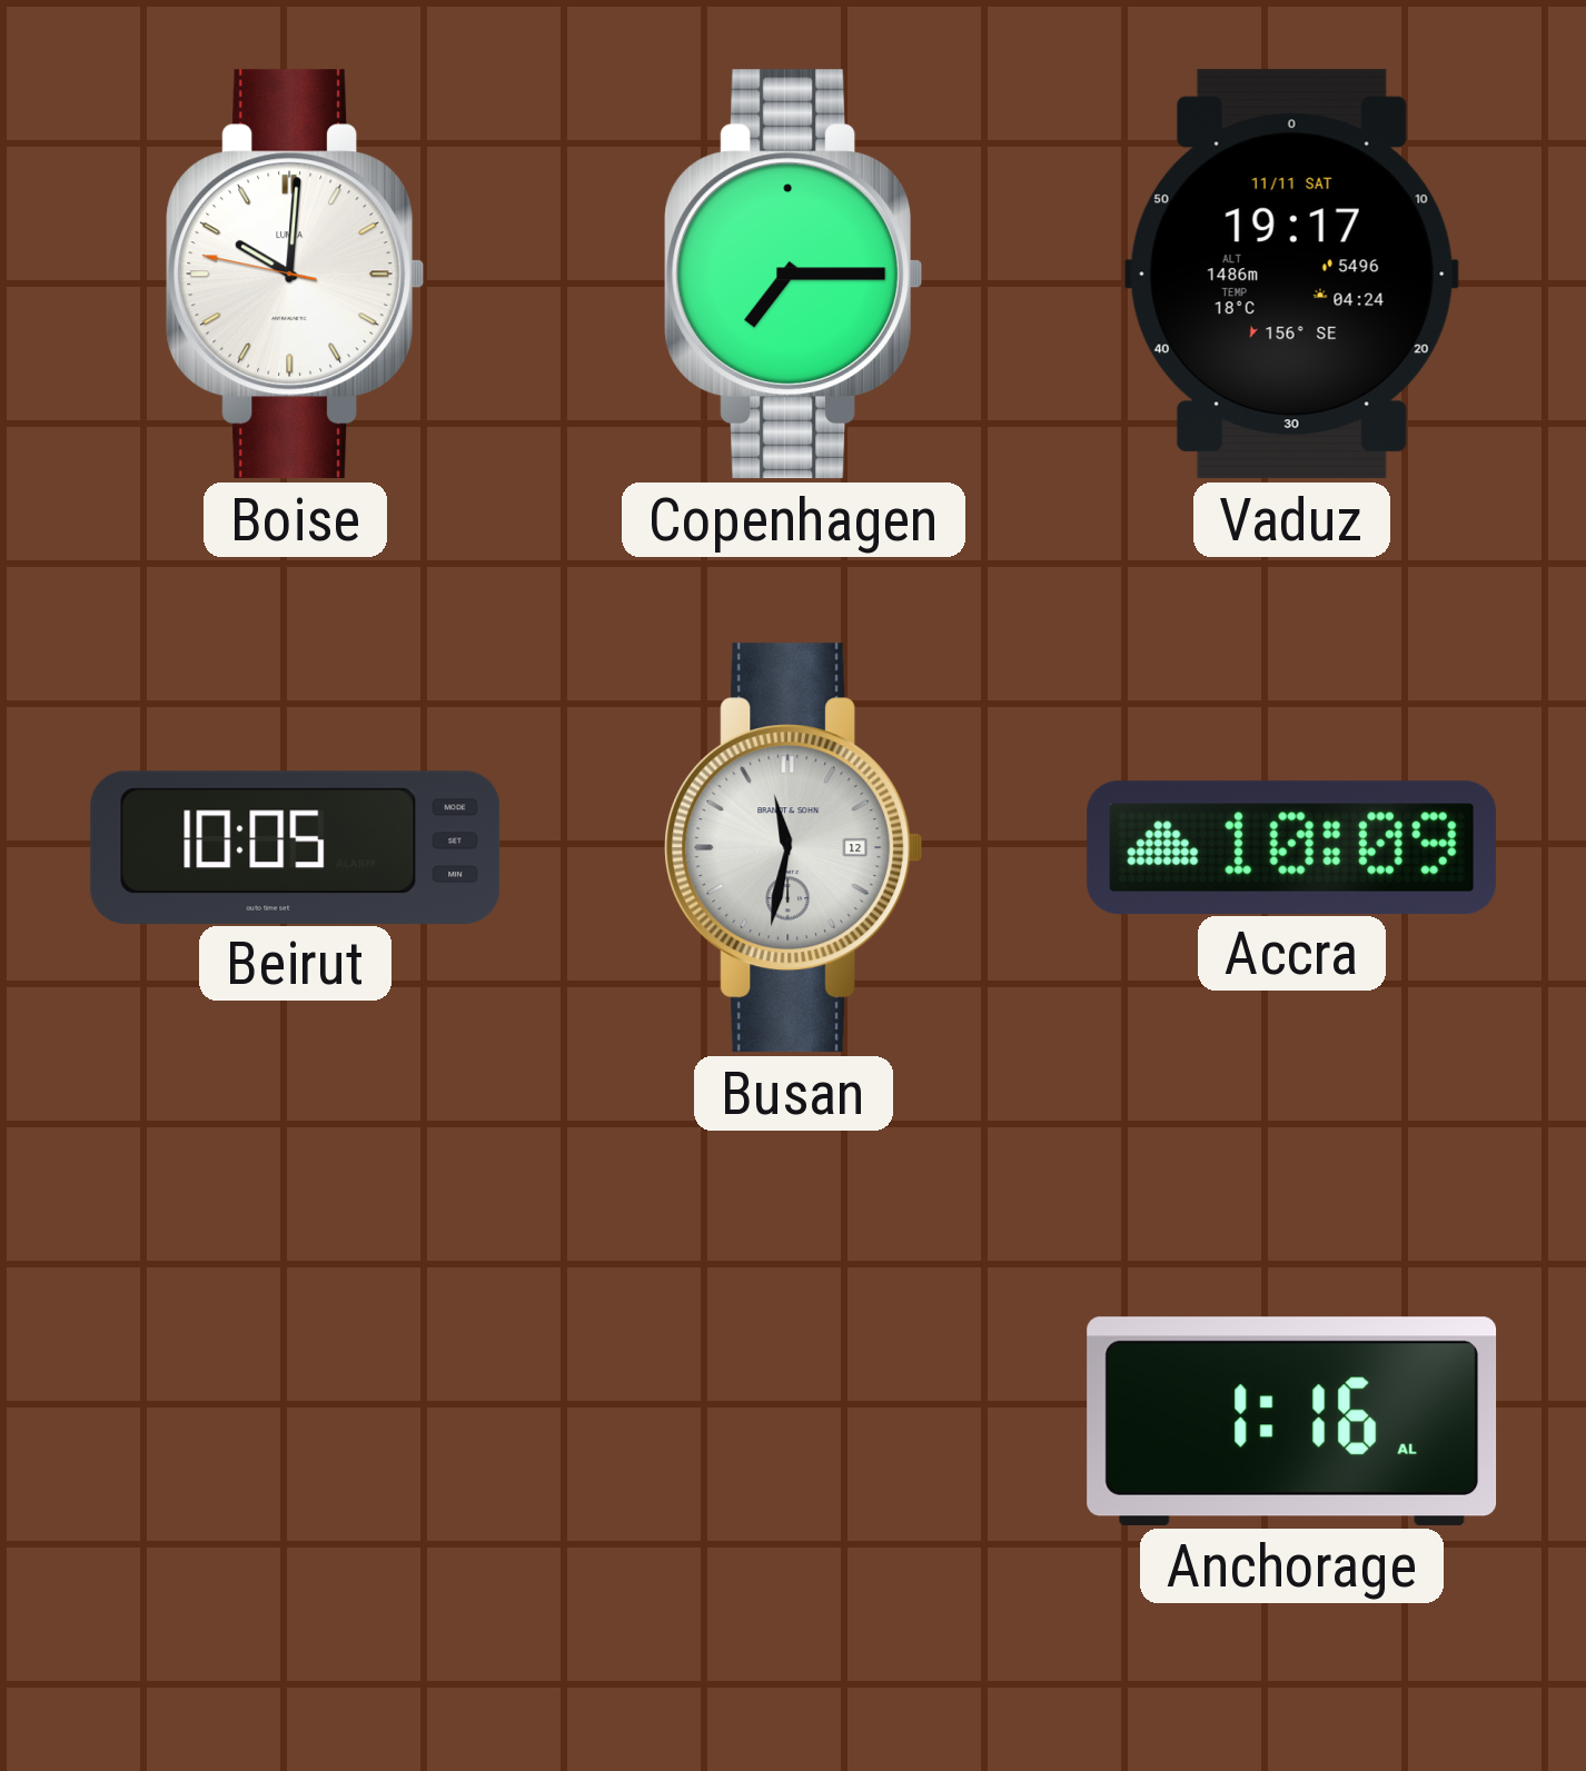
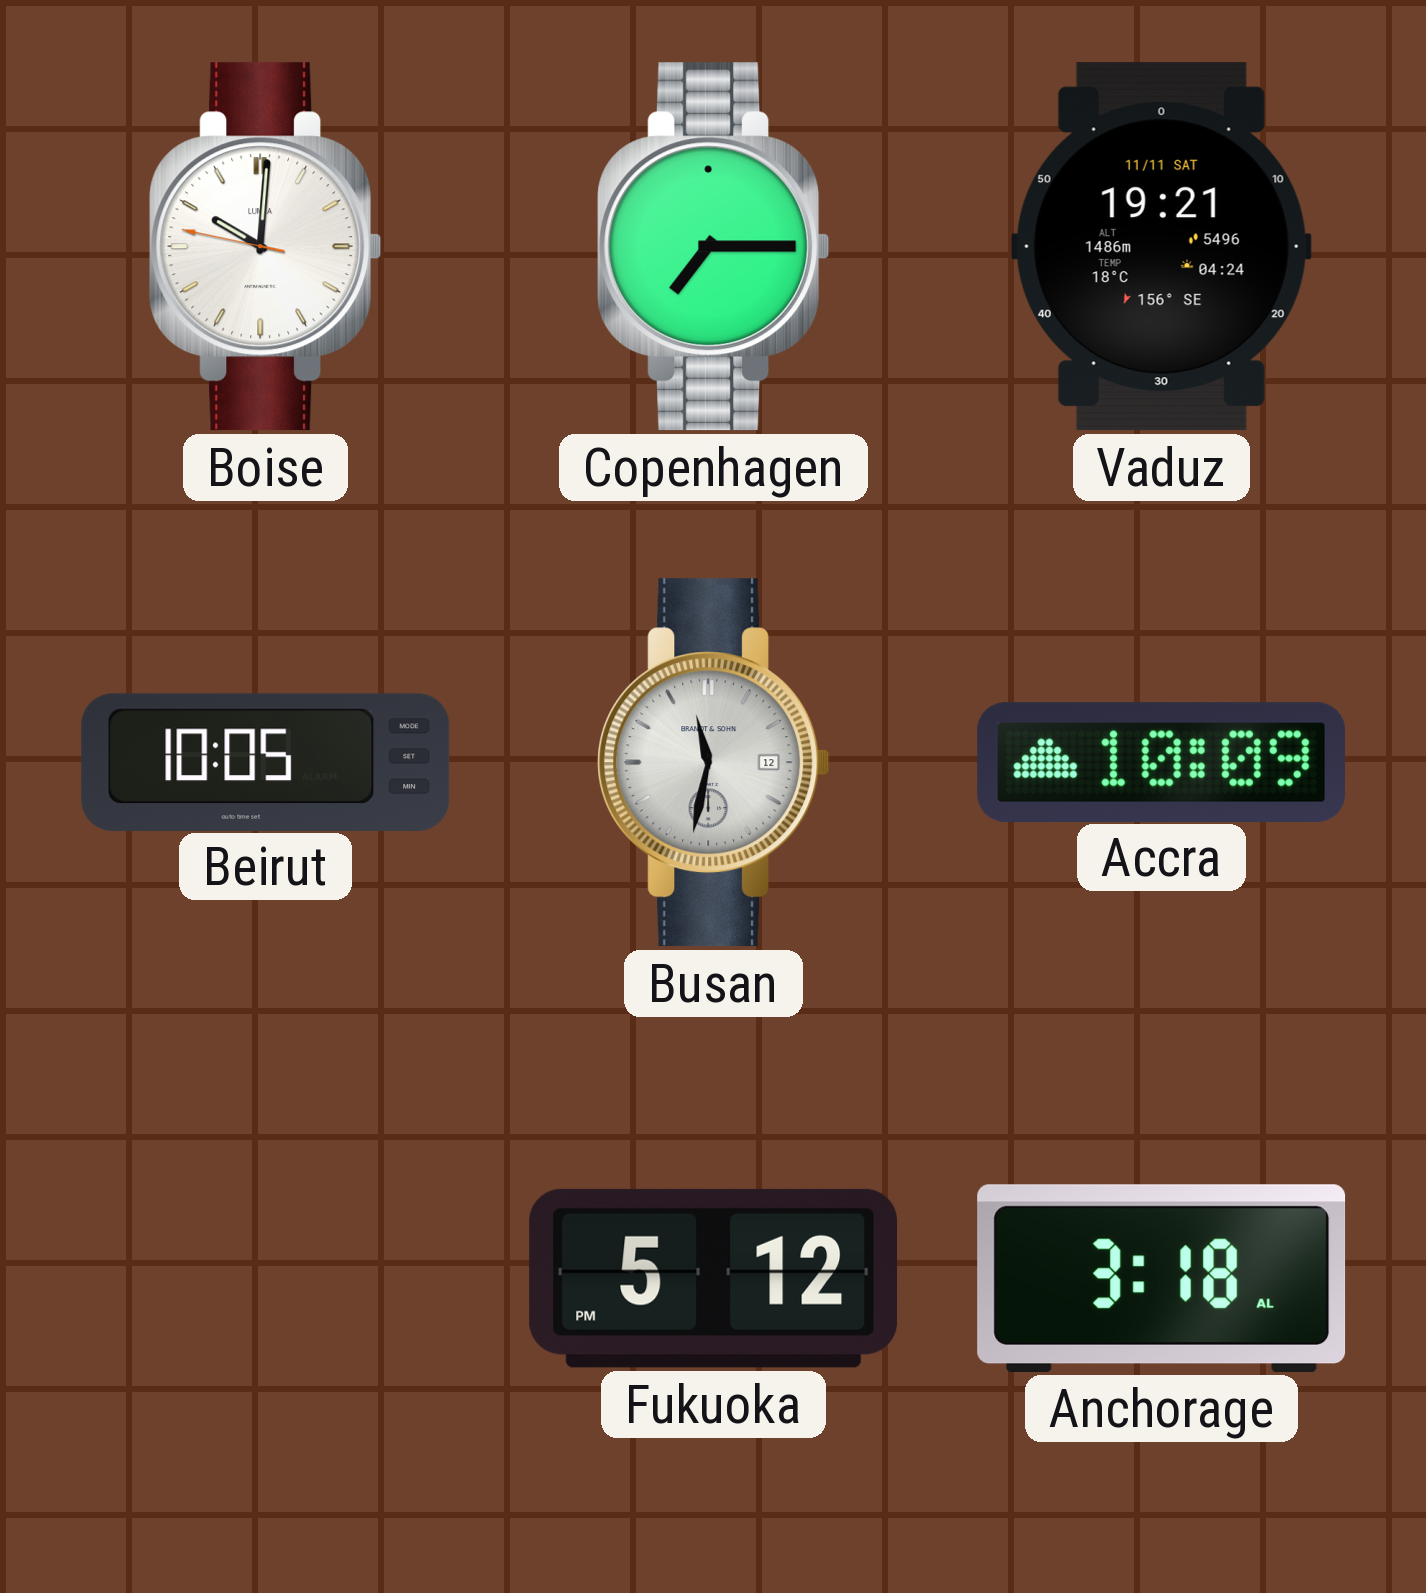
Vaduz: 19:17 -> 19:21 (1161, 247)
Fukuoka: none -> 5:12 (714, 1278)
Anchorage: 1:16 -> 3:18 (1162, 1278)
